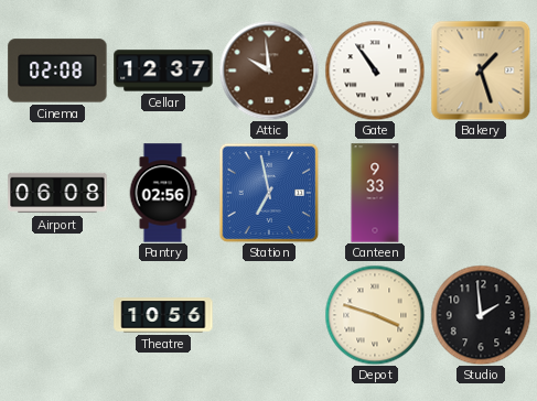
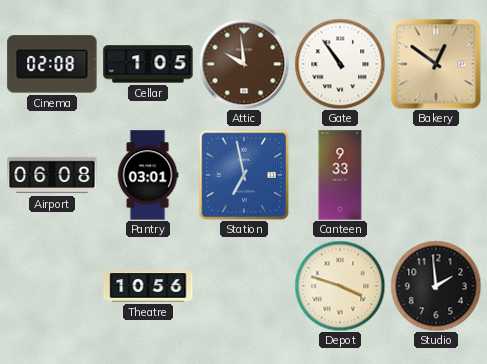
Cellar: 12:37 -> 1:05 (148, 64)
Bakery: 1:27 -> 12:51 (436, 64)
Pantry: 02:56 -> 03:01 (148, 175)
